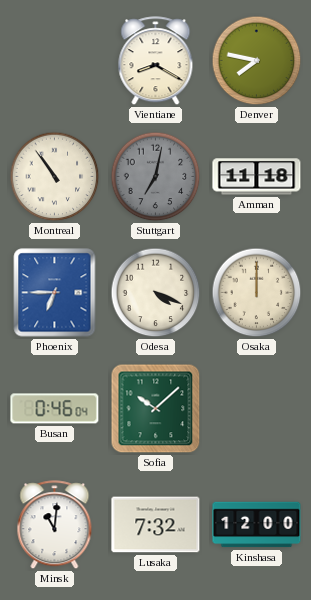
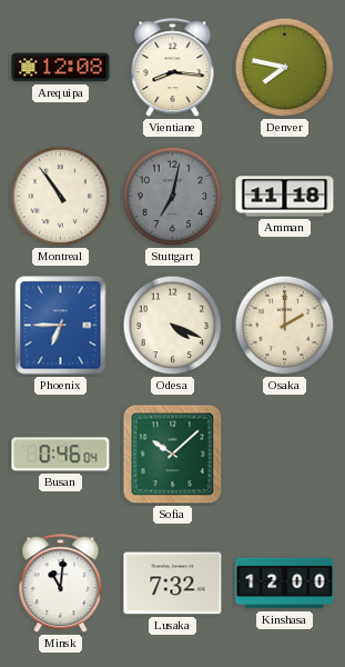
Arequipa: none -> 12:08 (61, 68)
Vientiane: 8:20 -> 8:16 (173, 68)
Osaka: 12:00 -> 2:00 (285, 326)
